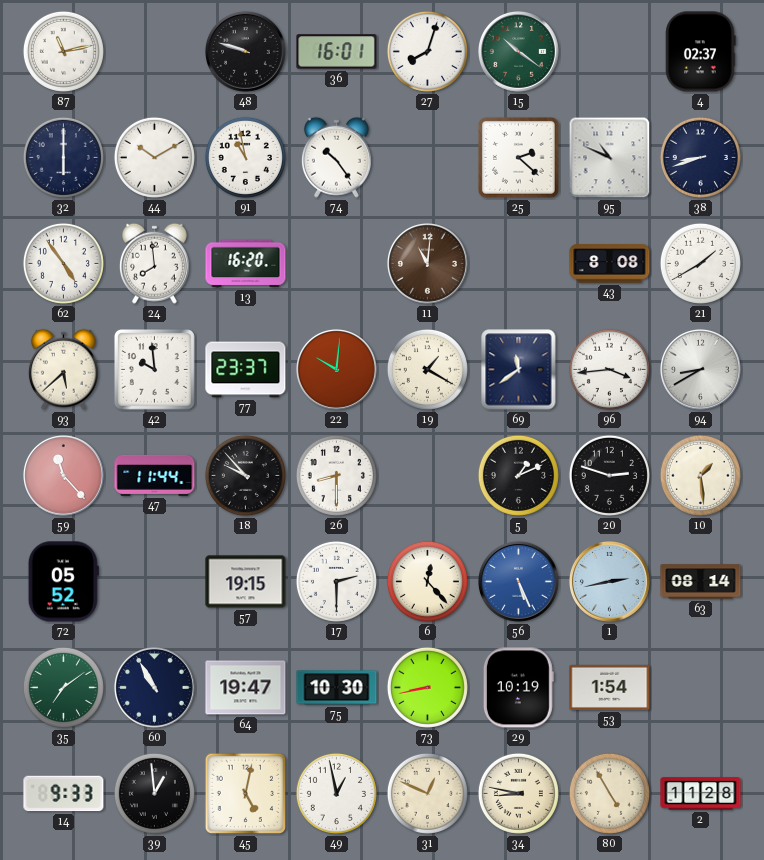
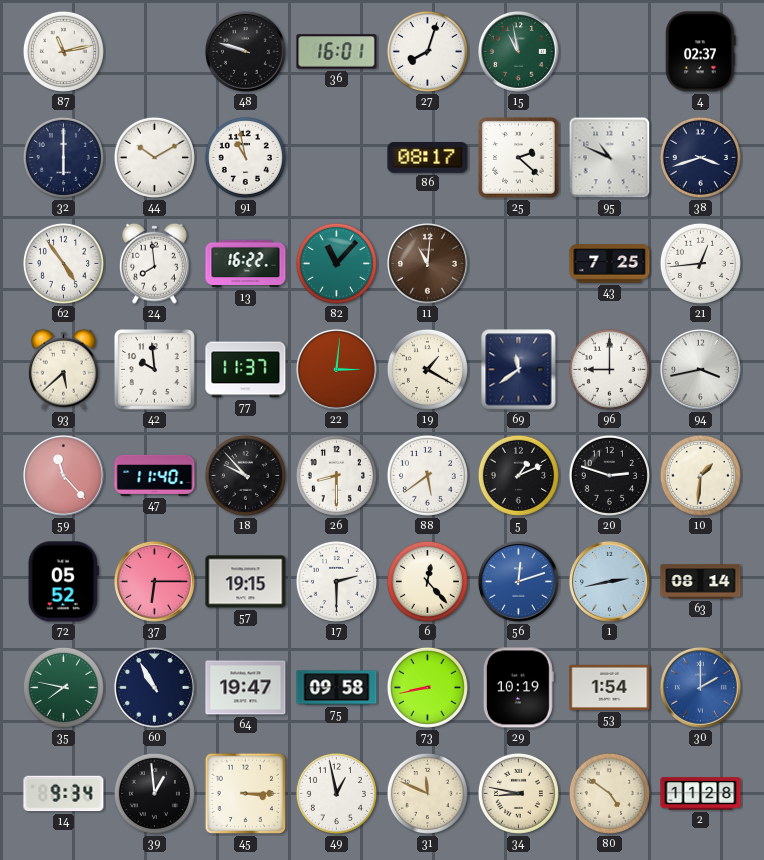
15: 10:21 -> 10:58 (519, 52)
74: 10:24 -> none (336, 157)
86: none -> 08:17 (428, 158)
38: 8:42 -> 3:42 (700, 157)
13: 16:20 -> 16:22 (246, 264)
82: none -> 11:07 (336, 263)
43: 8:08 -> 7:25 (610, 264)
21: 1:40 -> 12:44 (700, 263)
77: 23:37 -> 11:37 (246, 370)
22: 10:01 -> 3:01 (337, 370)
96: 3:44 -> 9:00 (609, 369)
94: 8:40 -> 3:43 (701, 370)
47: 11:44 -> 11:40 (155, 475)
88: none -> 5:39 (427, 475)
10: 1:29 -> 1:31 (700, 475)
37: none -> 6:15 (155, 582)
56: 5:26 -> 12:12 (519, 582)
35: 7:09 -> 7:47 (63, 687)
75: 10:30 -> 09:58 (337, 688)
30: none -> 2:00 (701, 688)
14: 9:33 -> 9:34 (64, 794)
45: 5:02 -> 3:15 (246, 794)
31: 12:49 -> 11:49 (427, 793)
80: 4:55 -> 4:51 (609, 793)
